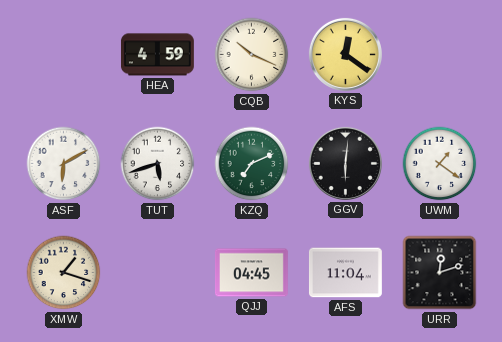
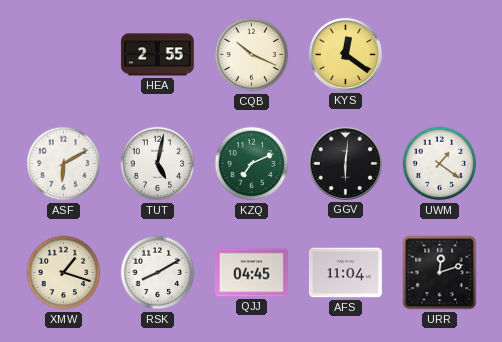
HEA: 4:59 -> 2:55 (157, 55)
TUT: 5:42 -> 5:02 (158, 164)
RSK: none -> 8:10 (158, 273)
